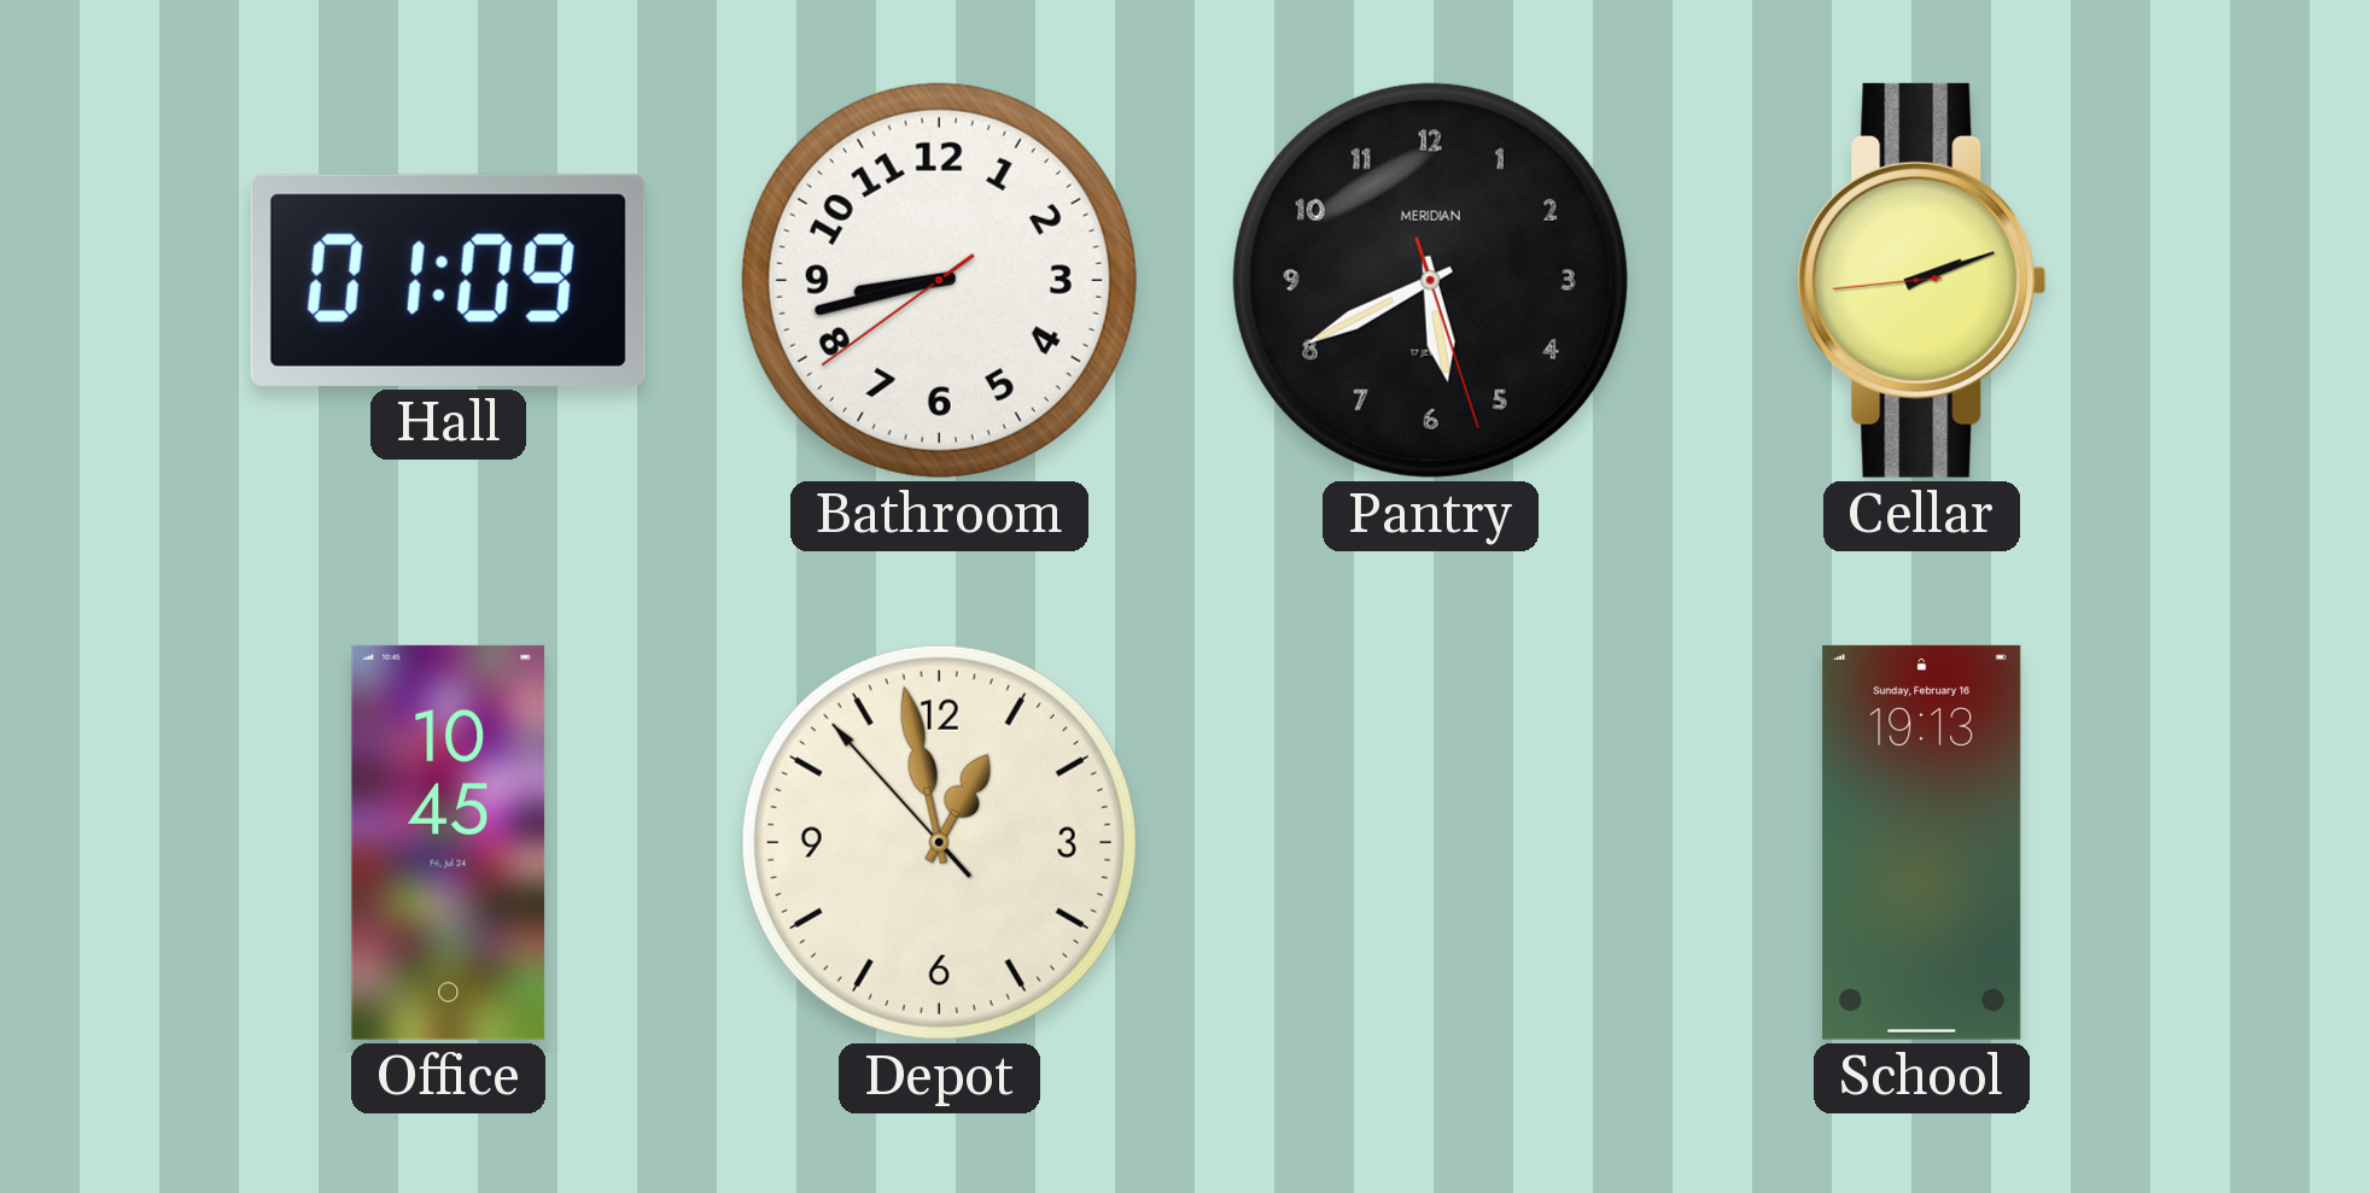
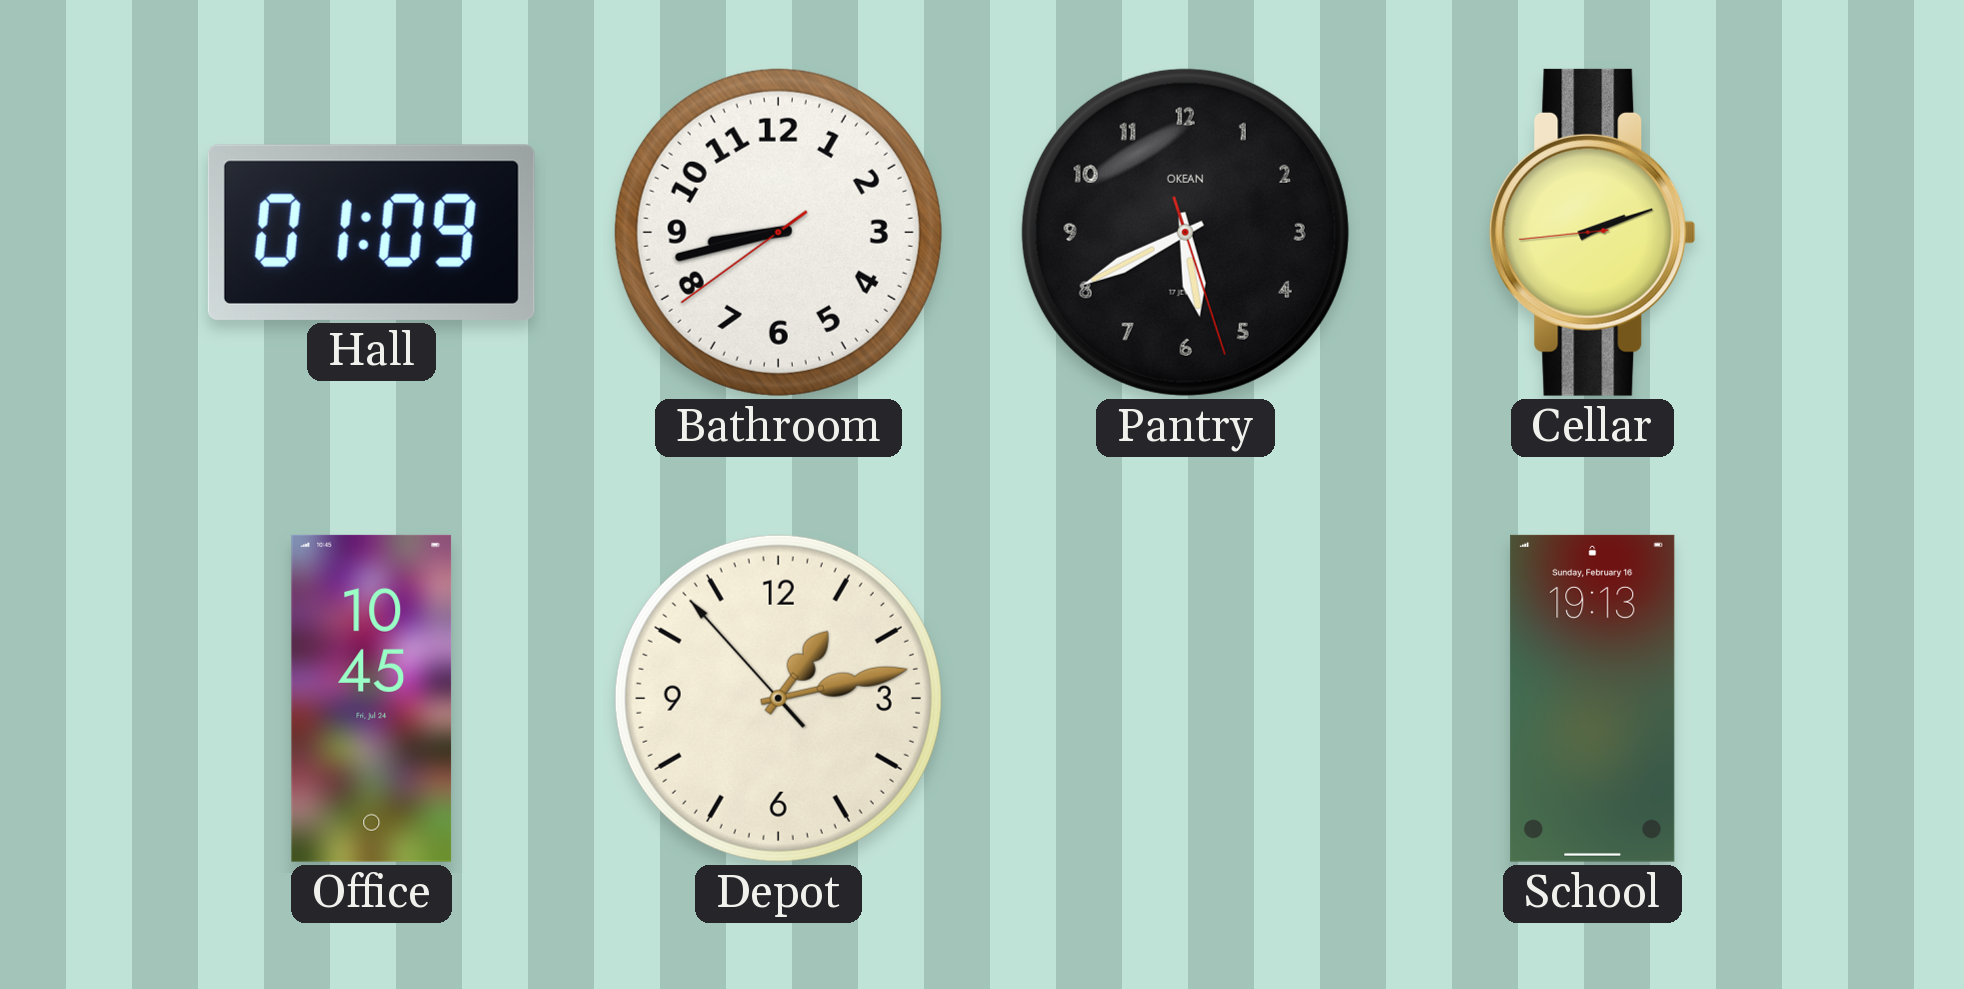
Pantry brand: MERIDIAN -> OKEAN (1185, 232)
Depot: 12:57 -> 1:12 (778, 698)
